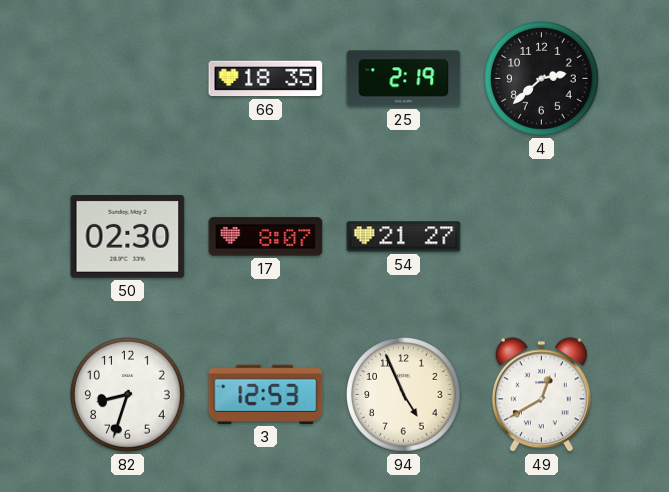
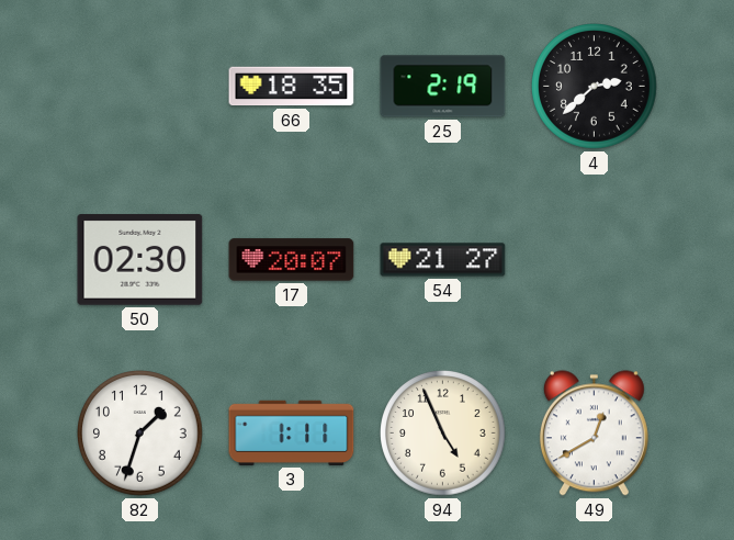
17: 8:07 -> 20:07 (292, 260)
82: 8:33 -> 1:33 (140, 434)
3: 12:53 -> 1:11 (292, 432)
